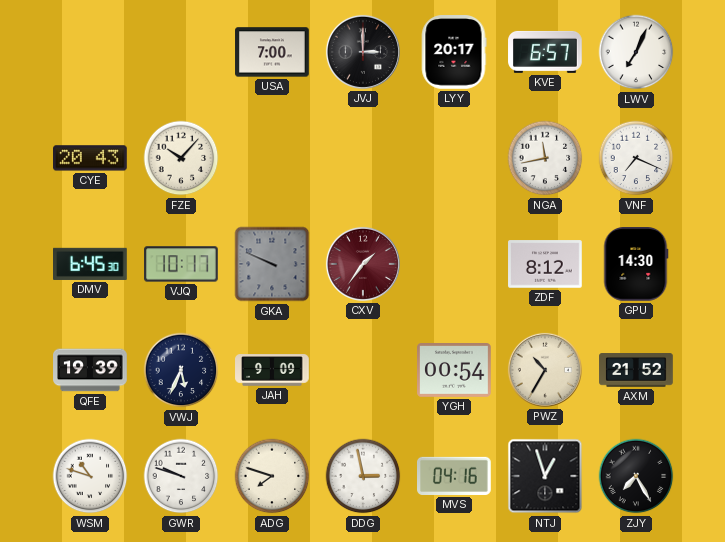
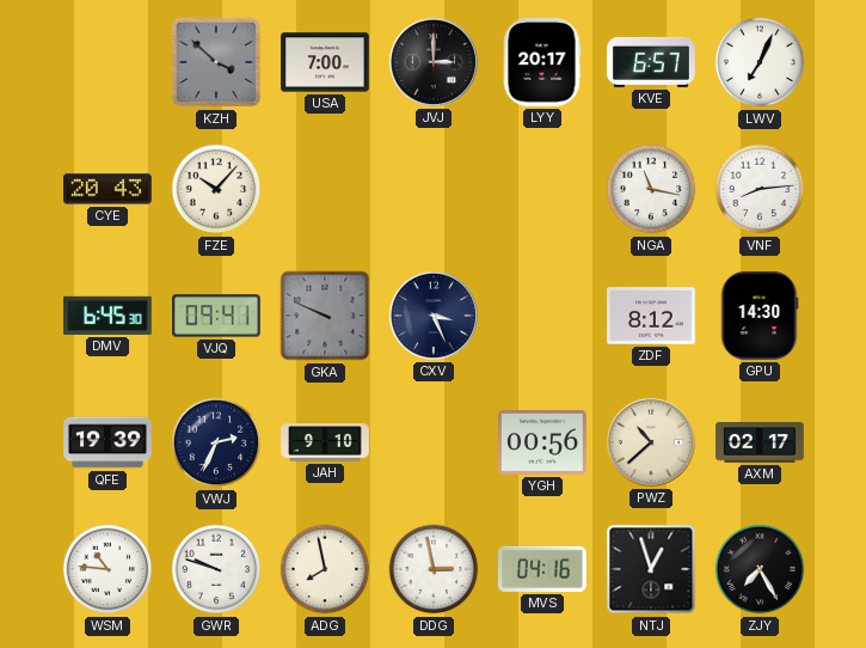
KZH: none -> 3:52 (216, 62)
NGA: 11:43 -> 11:17 (651, 189)
VNF: 7:19 -> 8:14 (760, 189)
VJQ: 10:17 -> 09:41 (216, 316)
CXV: 1:36 -> 3:26 (434, 316)
CXV dial: burgundy -> navy (434, 316)
VWJ: 5:34 -> 2:34 (216, 442)
JAH: 9:09 -> 9:10 (325, 442)
YGH: 00:54 -> 00:56 (542, 444)
PWZ: 10:35 -> 10:38 (651, 442)
AXM: 21:52 -> 02:17 (760, 442)
WSM: 10:48 -> 10:46 (108, 569)
ADG: 7:48 -> 7:58 (325, 569)
